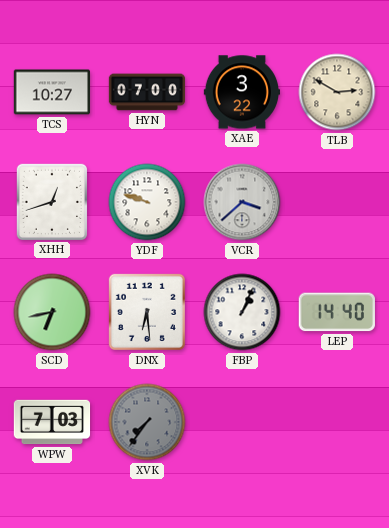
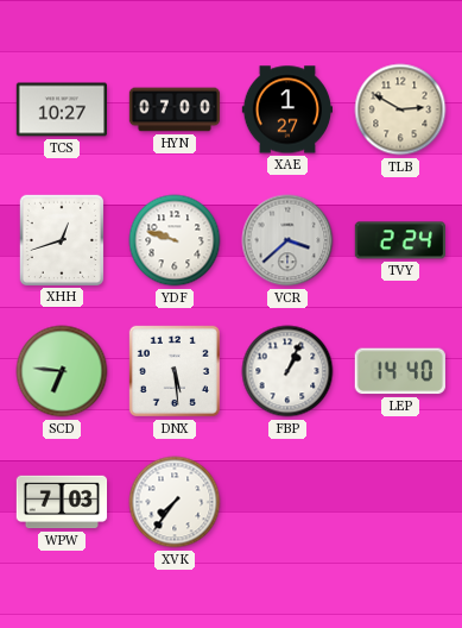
XAE: 3:22 -> 1:27 (286, 109)
TVY: none -> 2:24 (399, 240)
SCD: 6:43 -> 6:46 (62, 371)
DNX: 6:29 -> 5:29 (175, 371)
XVK dial: grey -> white (175, 502)
